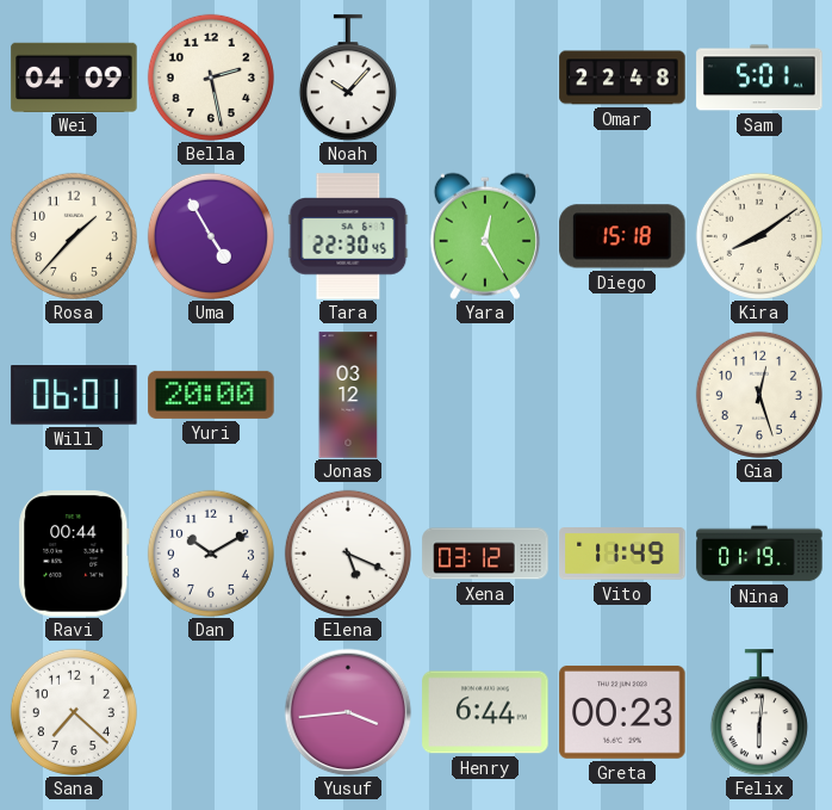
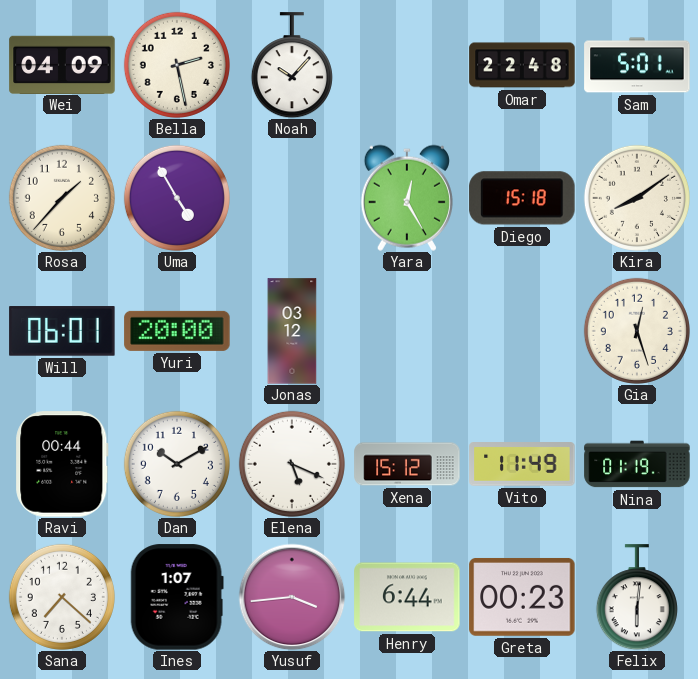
Tara: 22:30 -> none (348, 236)
Xena: 03:12 -> 15:12 (407, 464)
Ines: none -> 1:07 (177, 597)
